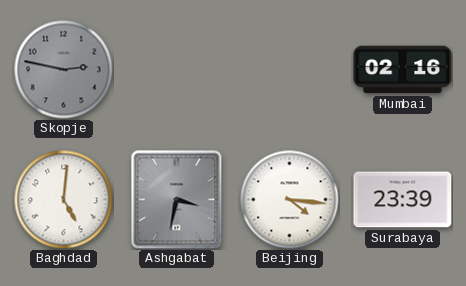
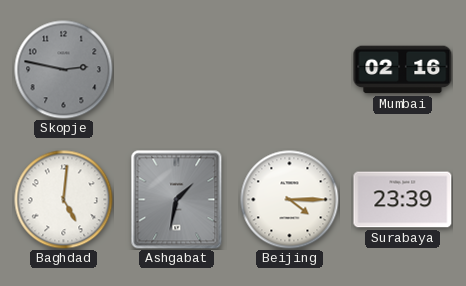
Ashgabat: 3:32 -> 1:32 (177, 200)
Beijing: 4:16 -> 4:15 (290, 200)
